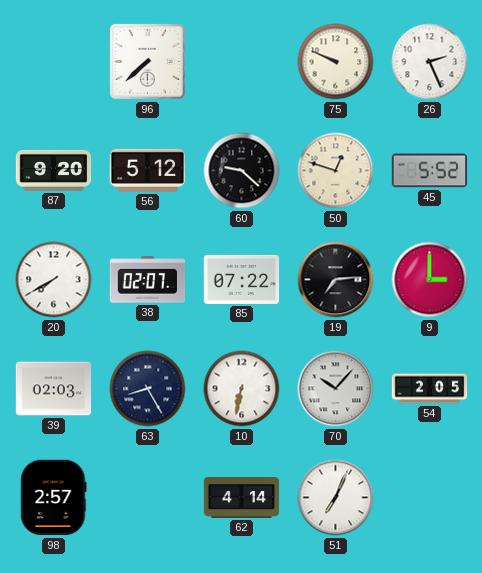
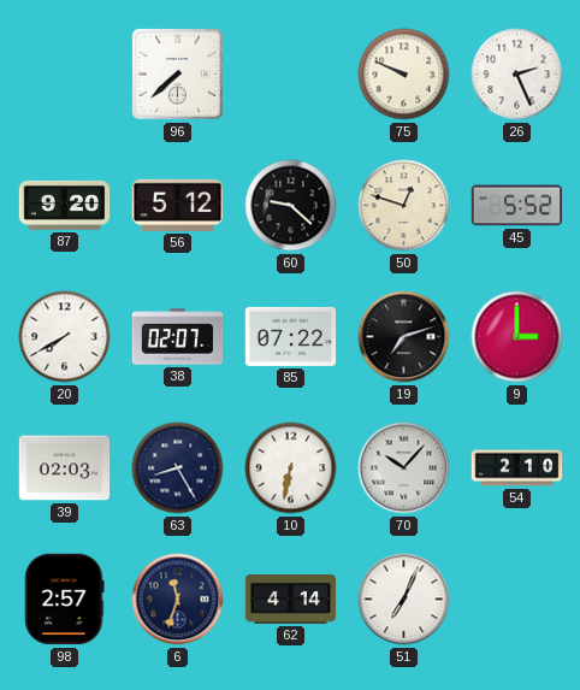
19: 7:14 -> 7:12 (404, 337)
54: 2:05 -> 2:10 (517, 468)
6: none -> 11:33 (178, 600)
